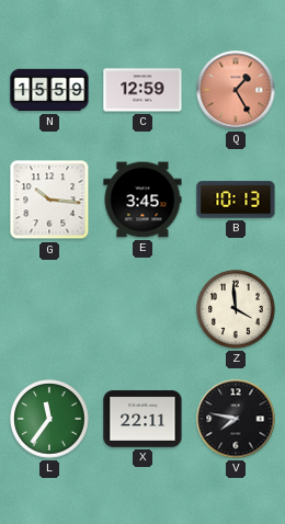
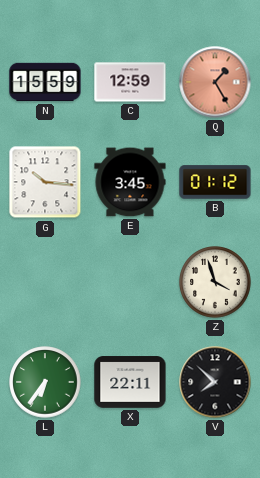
B: 10:13 -> 01:12 (215, 182)
Z: 3:59 -> 3:57 (215, 282)
L: 11:36 -> 6:36 (45, 382)
V: 7:47 -> 7:52 (215, 382)
